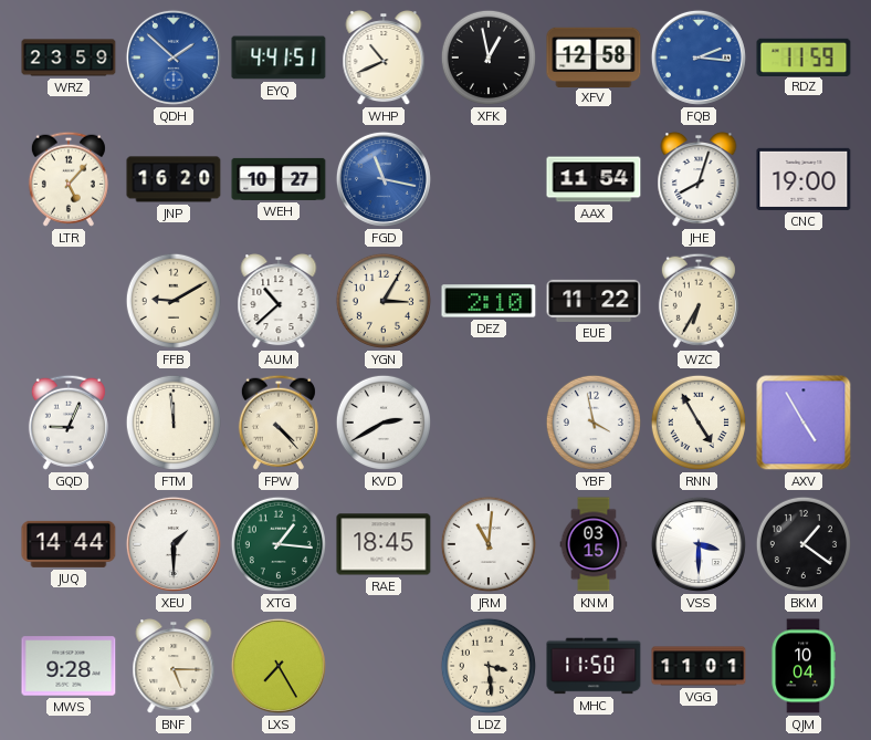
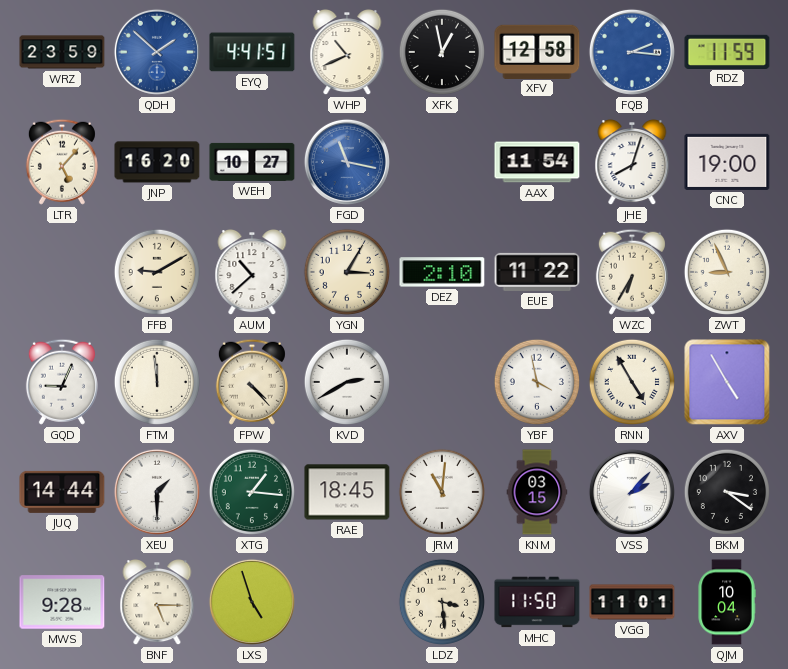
ZWT: none -> 8:56 (727, 272)
VSS: 3:30 -> 2:07 (632, 492)
BKM: 1:21 -> 3:21 (727, 492)
LXS: 7:25 -> 4:57 (252, 602)
